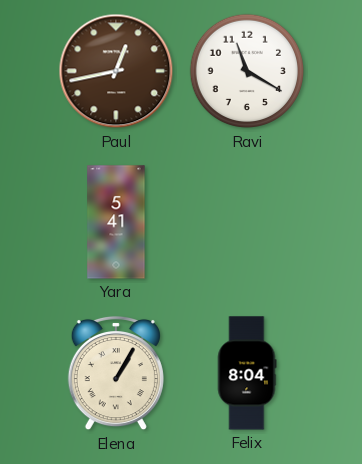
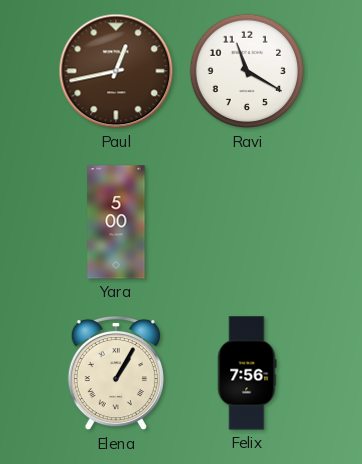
Yara: 5:41 -> 5:00 (116, 222)
Felix: 8:04 -> 7:56 (247, 373)
